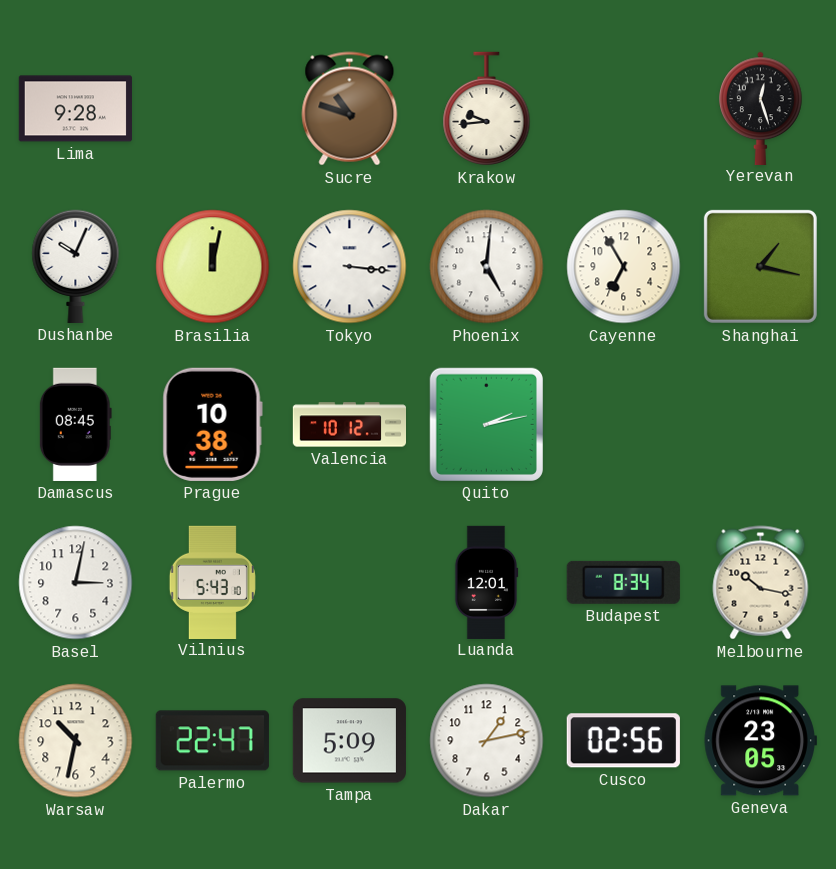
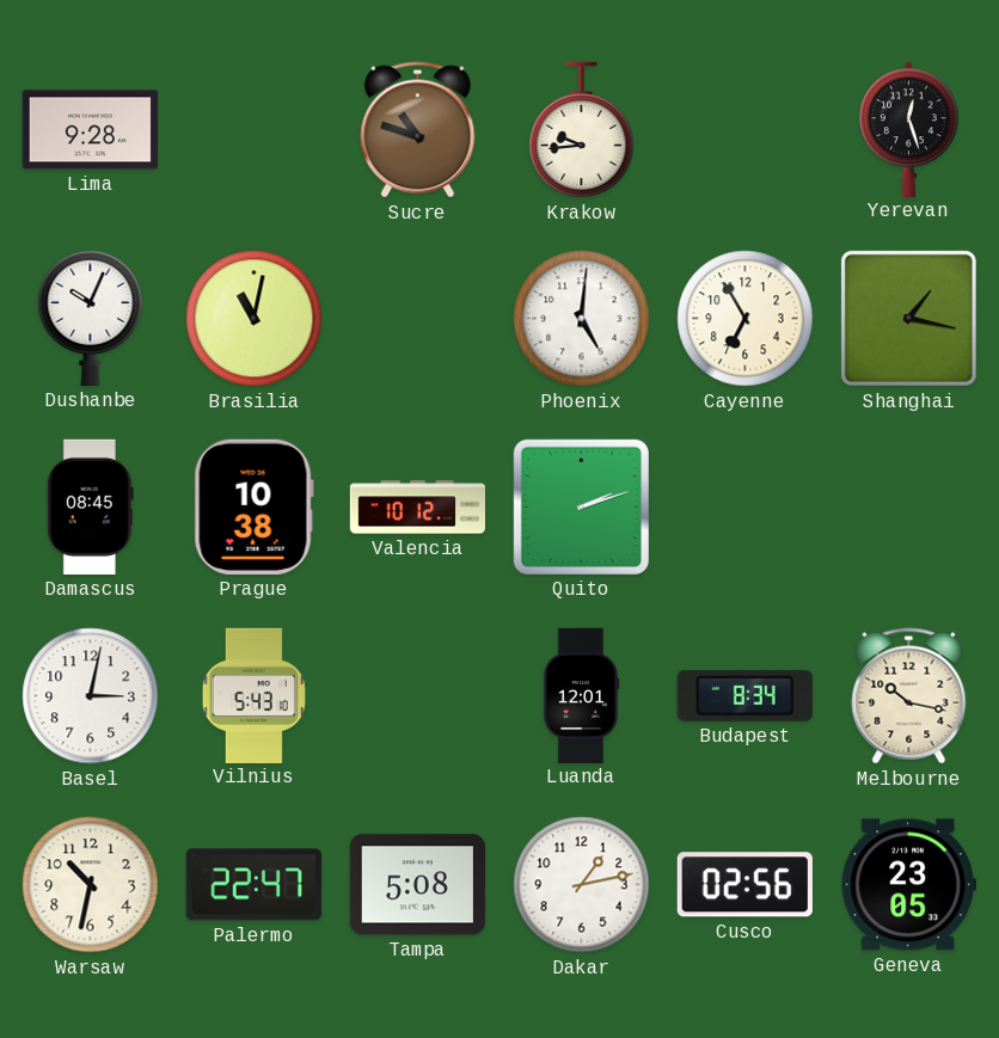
Brasilia: 12:02 -> 11:02 (255, 319)
Tokyo: 3:16 -> none (350, 267)
Quito: 2:13 -> 2:12 (581, 506)
Tampa: 5:09 -> 5:08 (417, 885)
